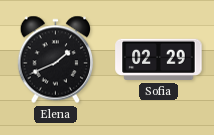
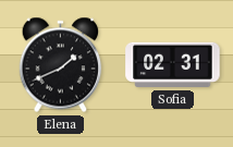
Sofia: 02:29 -> 02:31 (173, 65)
